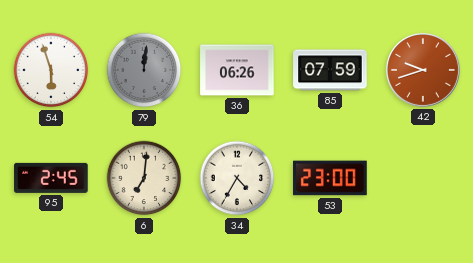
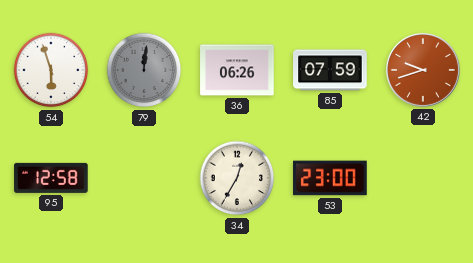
95: 2:45 -> 12:58 (51, 178)
6: 7:01 -> none (144, 178)
34: 4:35 -> 12:35 (237, 178)
